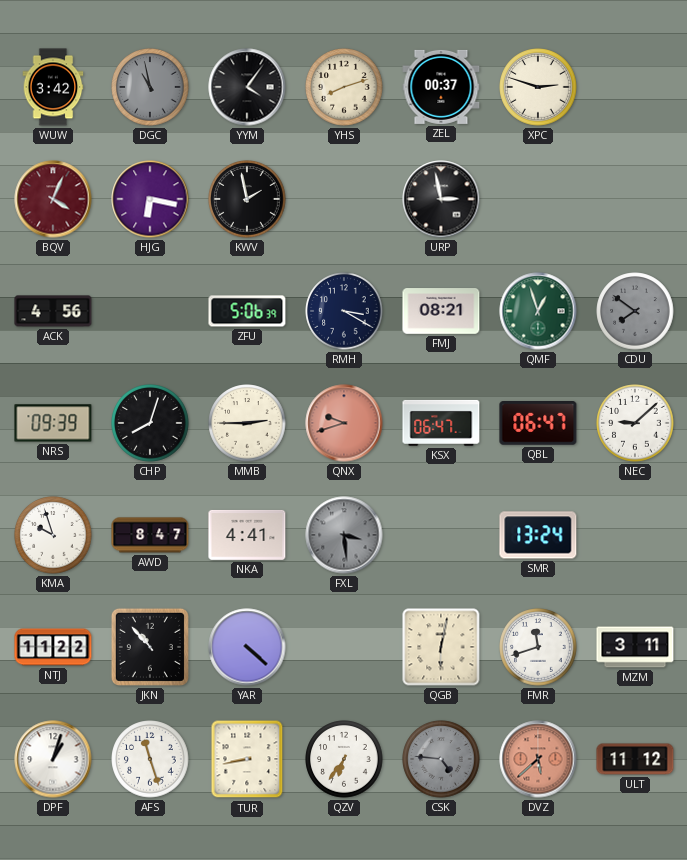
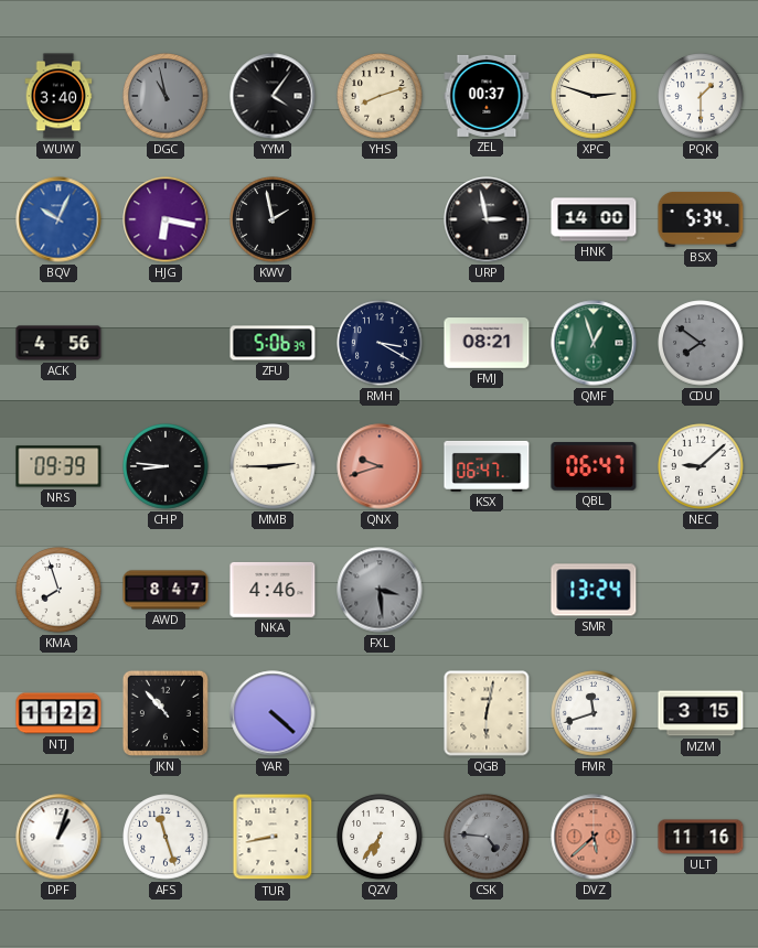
WUW: 3:42 -> 3:40 (58, 96)
PQK: none -> 1:30 (701, 96)
BQV: 4:04 -> 10:04 (58, 219)
BQV dial: burgundy -> blue (58, 219)
HNK: none -> 14:00 (594, 219)
BSX: none -> 5:34 (701, 219)
CHP: 8:03 -> 8:46 (166, 466)
KMA: 9:57 -> 7:57 (58, 590)
NKA: 4:41 -> 4:46 (273, 590)
MZM: 3:11 -> 3:15 (701, 713)
ULT: 11:12 -> 11:16 (701, 837)
